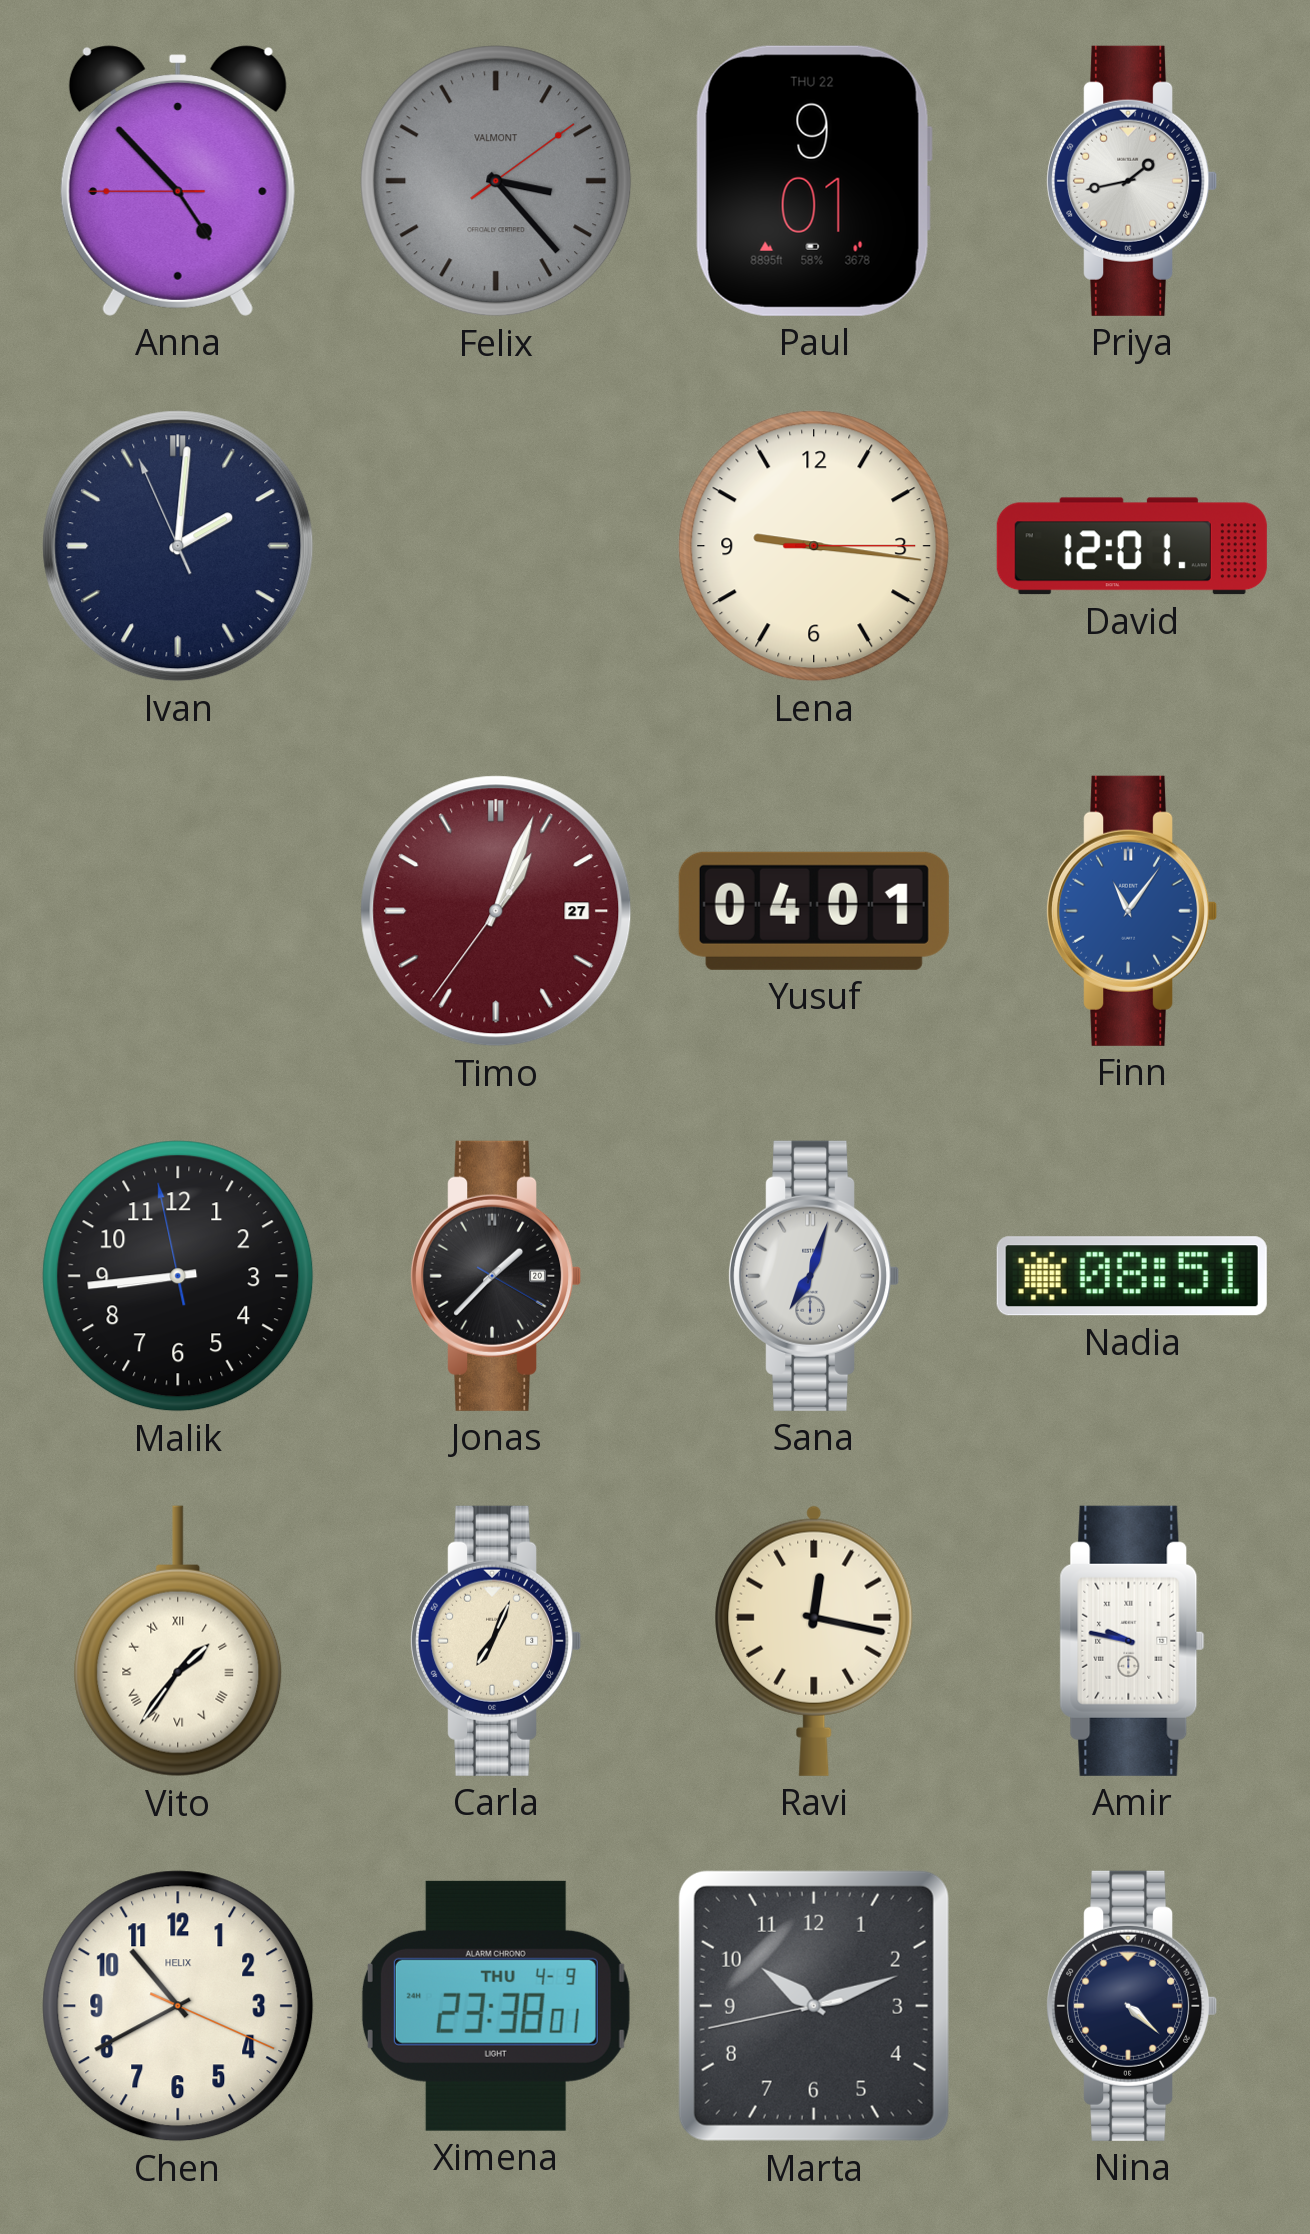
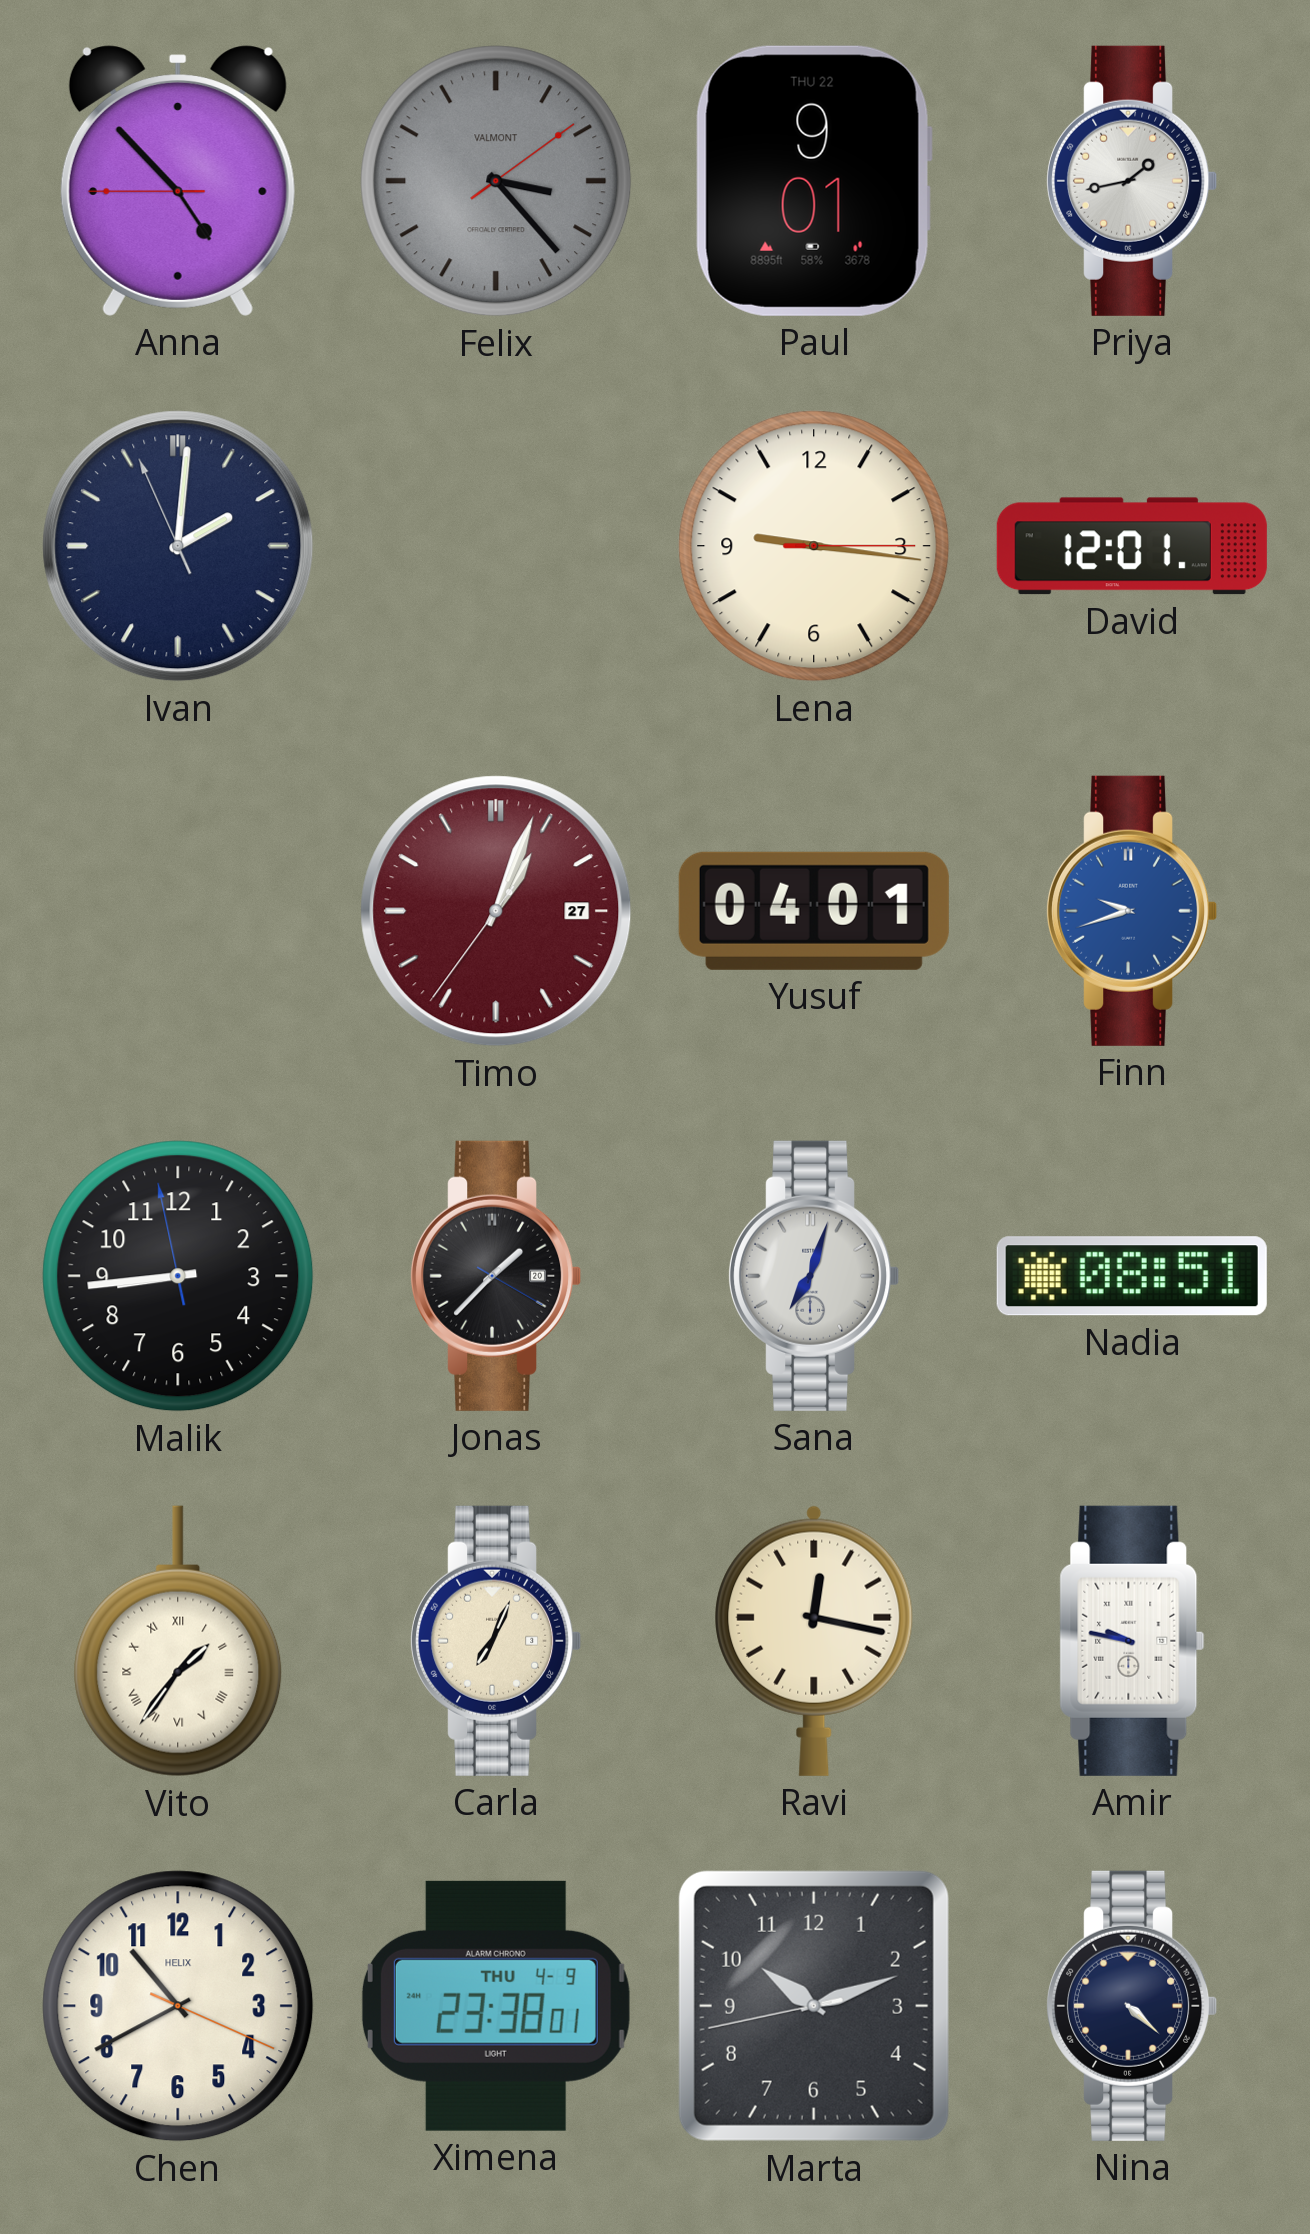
Finn: 11:06 -> 9:42 (1133, 911)
